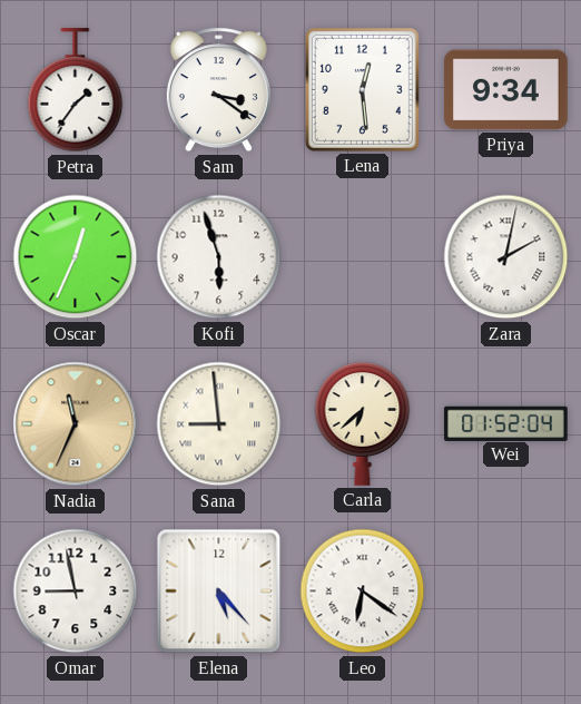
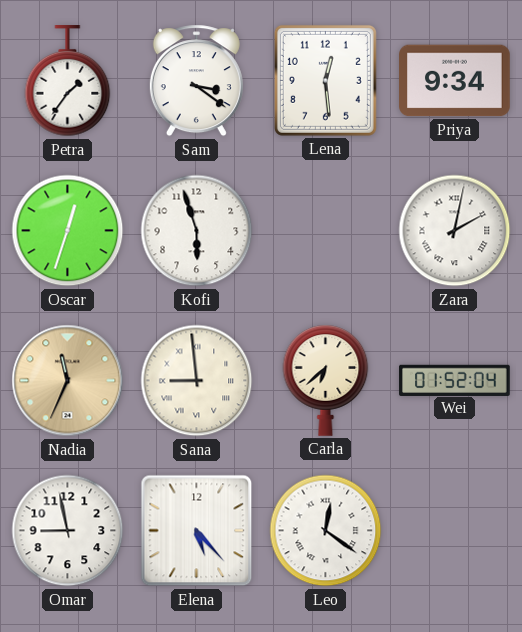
Oscar: 12:34 -> 12:33 (68, 231)
Leo: 6:21 -> 12:21 (326, 531)
